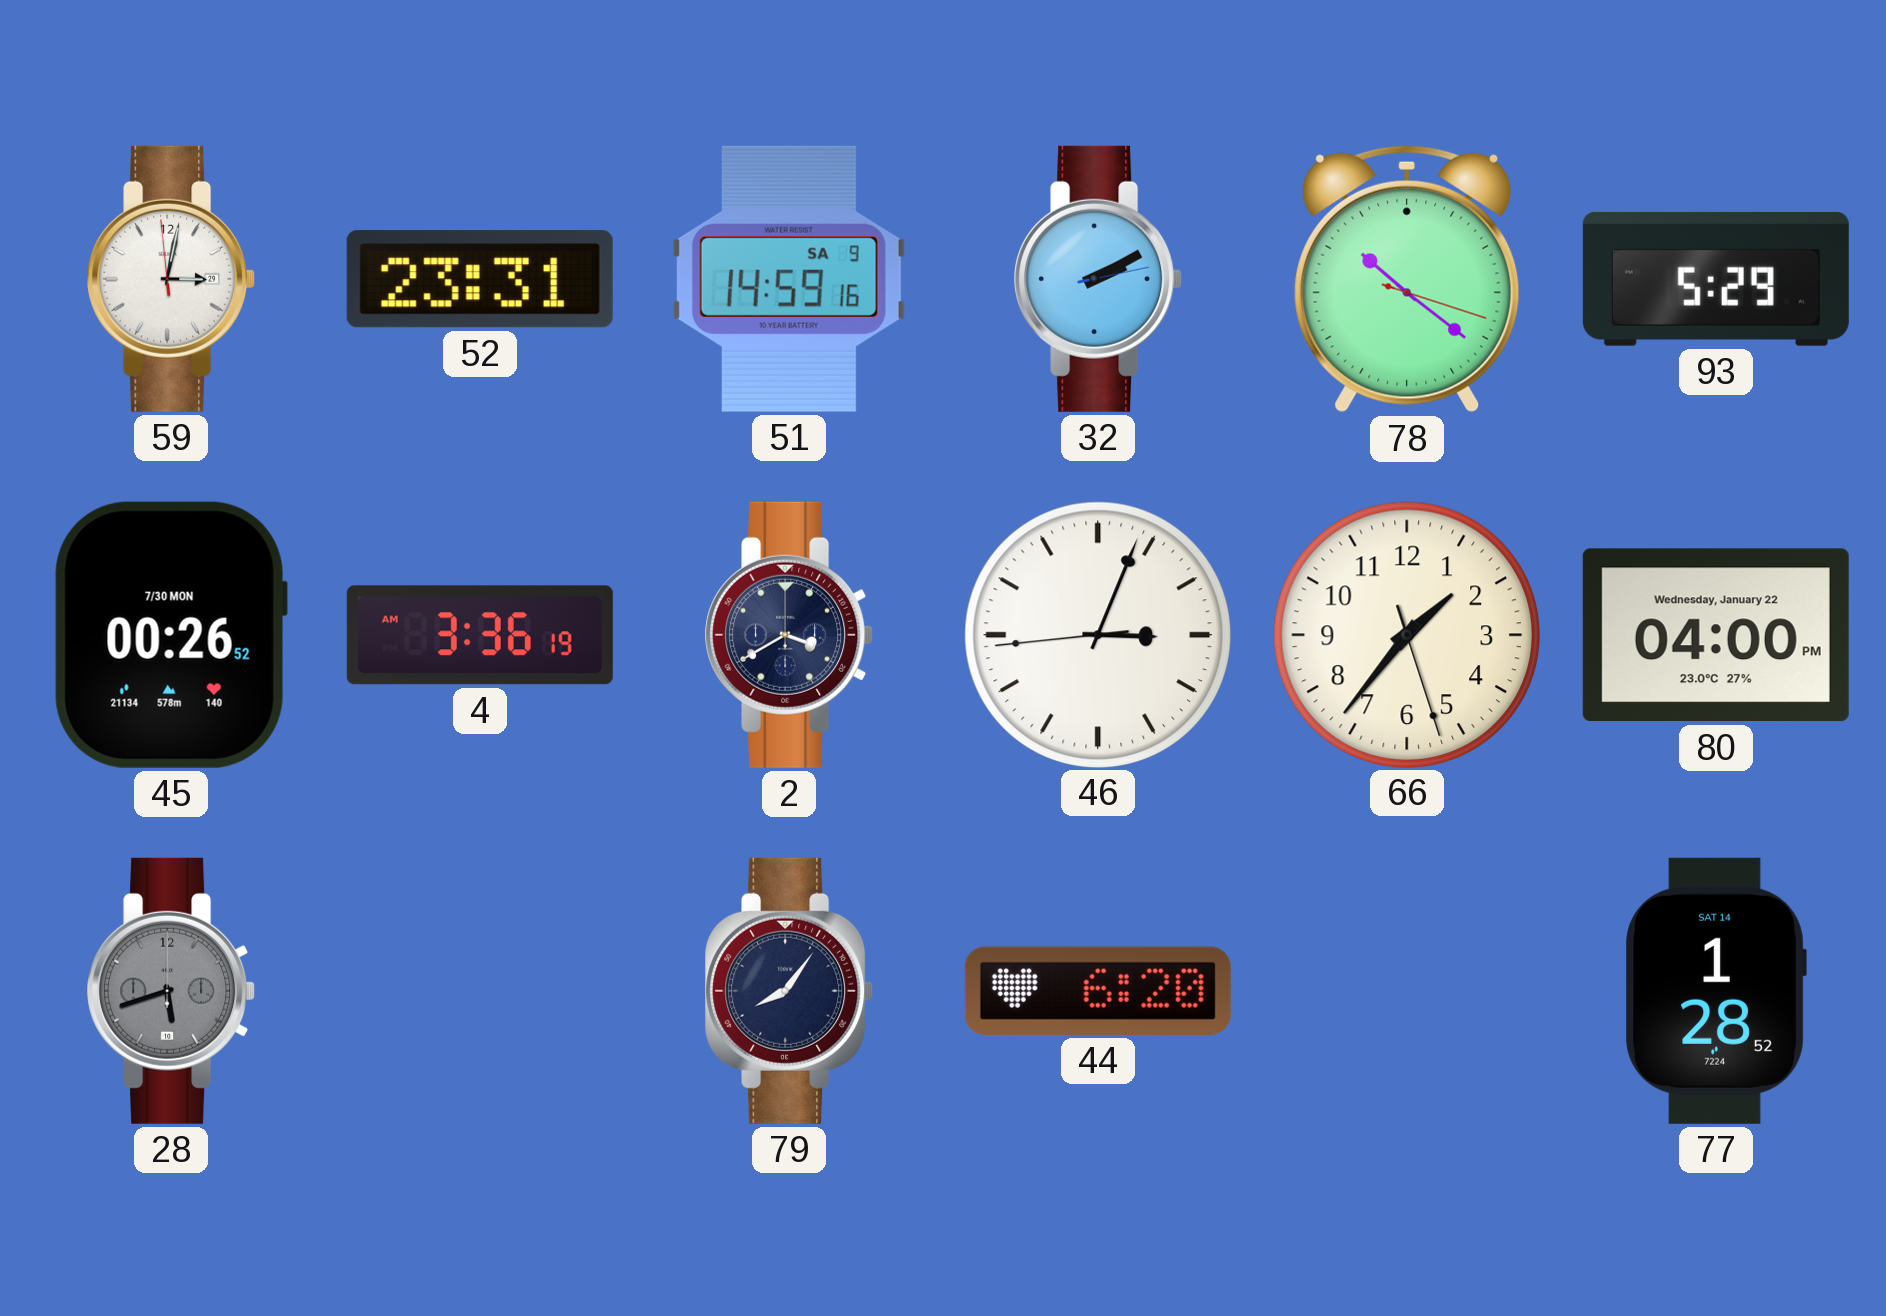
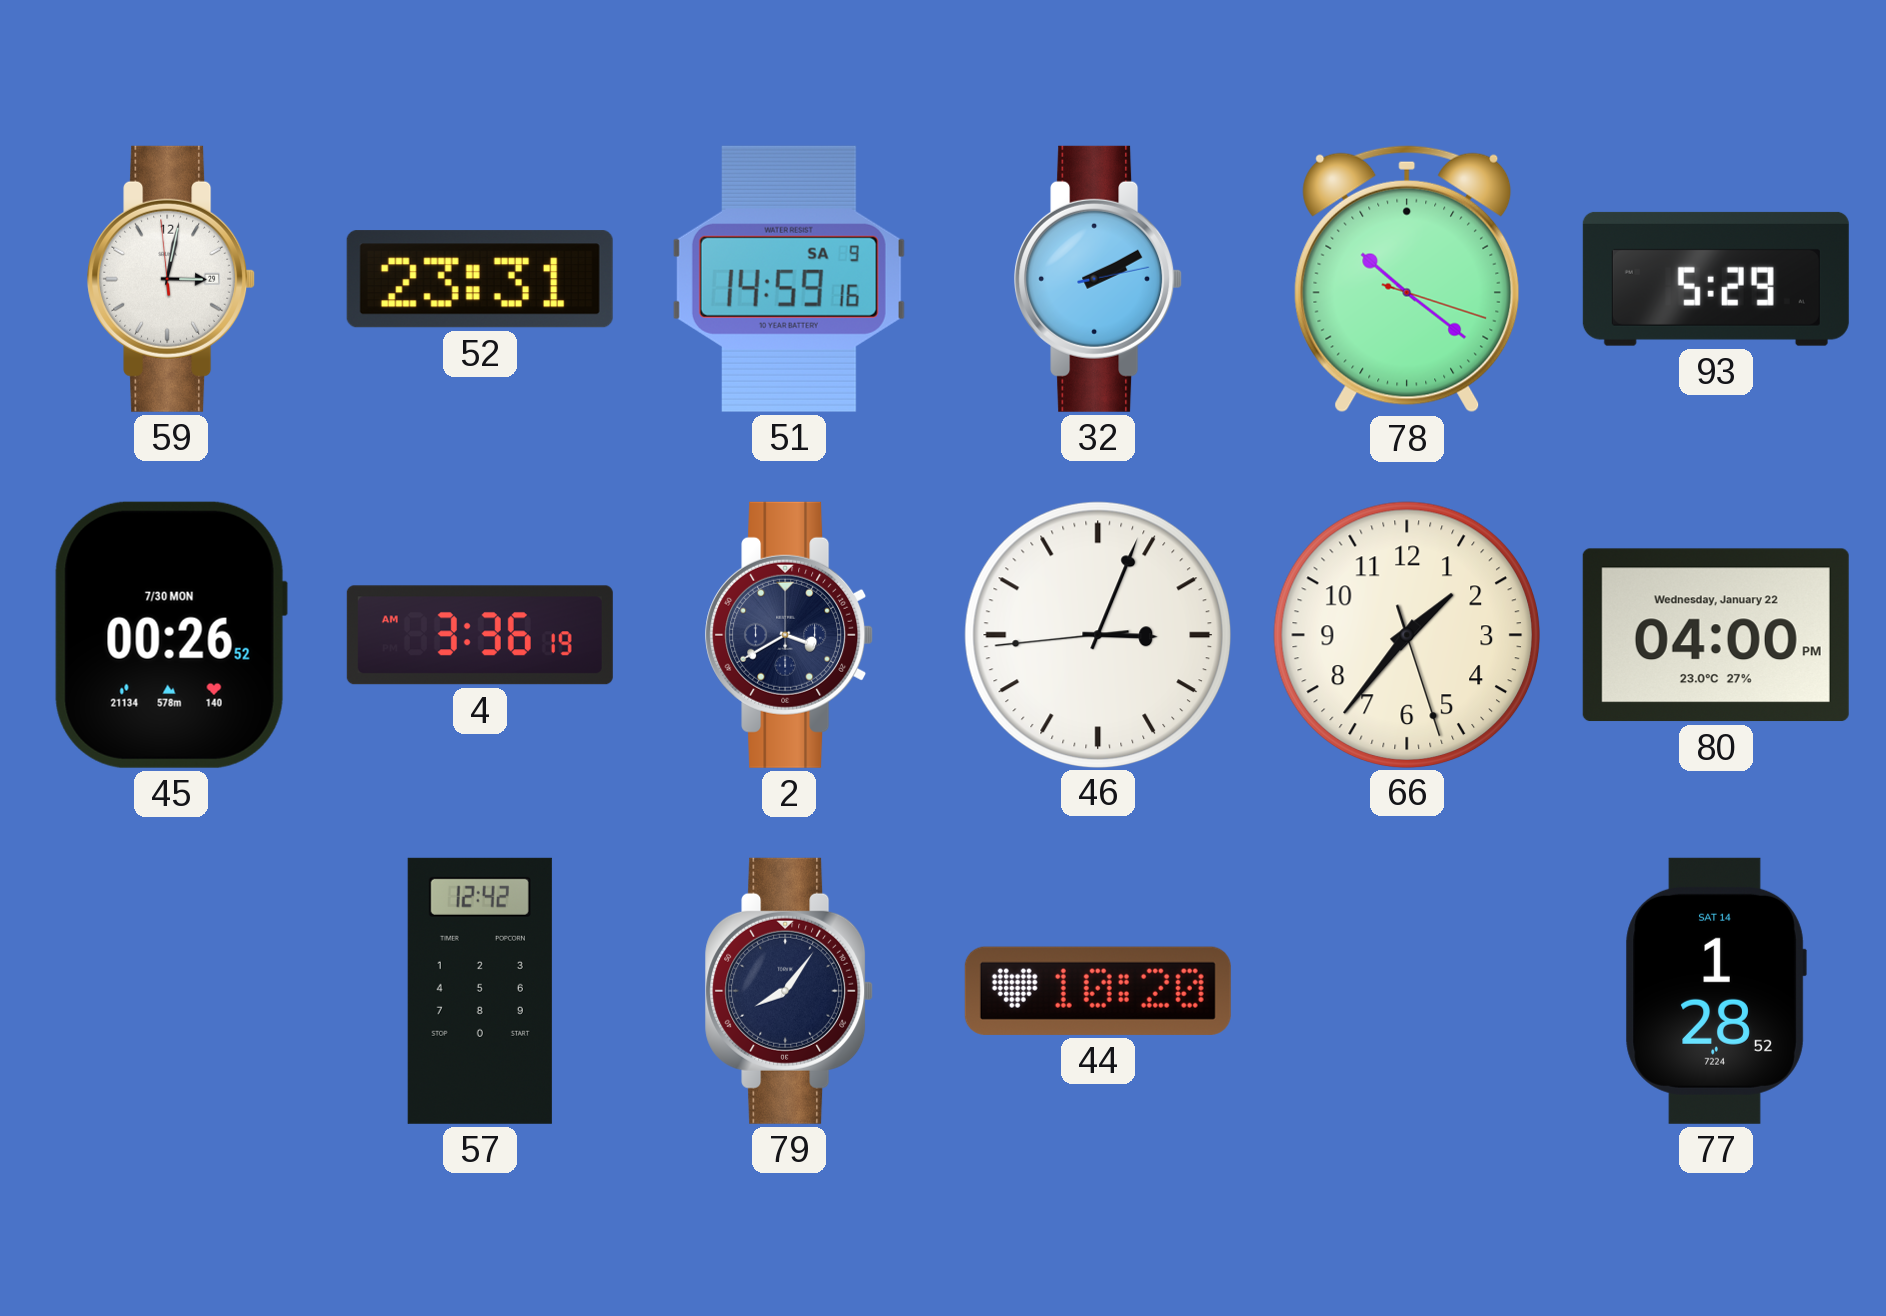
28: 5:42 -> none (171, 991)
57: none -> 12:42 (480, 991)
44: 6:20 -> 10:20 (1098, 991)
